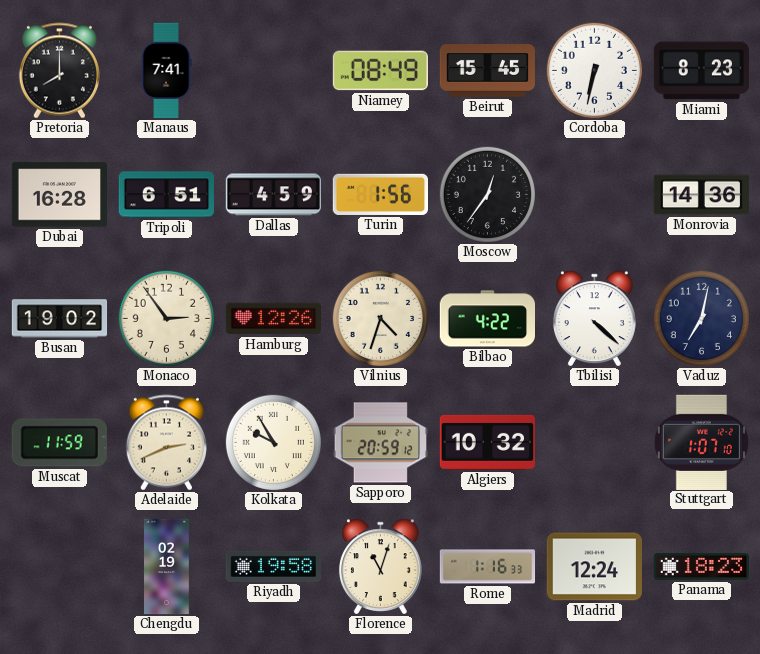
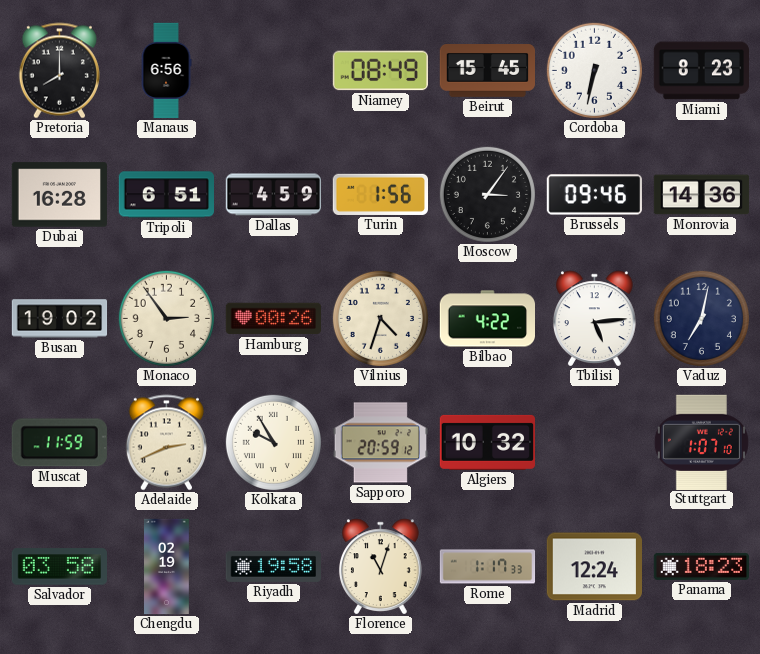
Manaus: 7:41 -> 6:56 (166, 71)
Moscow: 12:36 -> 3:06 (487, 194)
Brussels: none -> 09:46 (594, 195)
Hamburg: 12:26 -> 00:26 (273, 319)
Tbilisi: 4:22 -> 5:14 (595, 319)
Salvador: none -> 03:58 (59, 567)
Rome: 1:16 -> 1:17 (488, 567)
